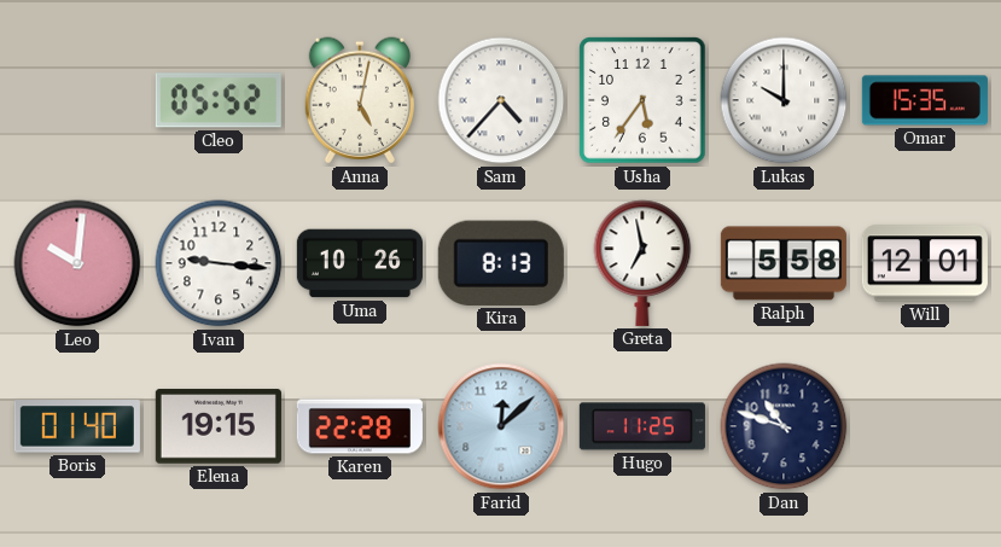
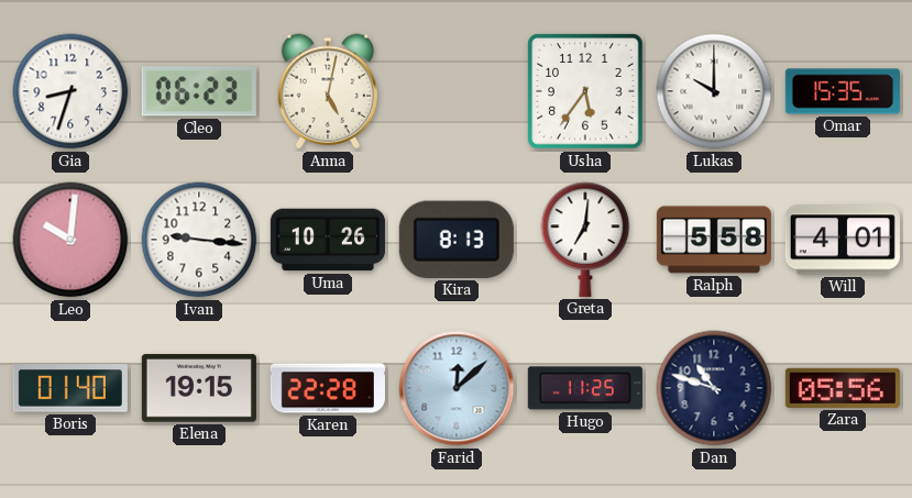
Gia: none -> 8:33 (70, 91)
Cleo: 05:52 -> 06:23 (199, 91)
Sam: 4:37 -> none (501, 100)
Greta: 6:58 -> 7:01 (585, 240)
Will: 12:01 -> 4:01 (843, 240)
Zara: none -> 05:56 (843, 388)
